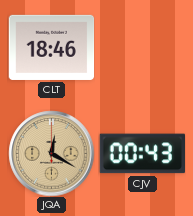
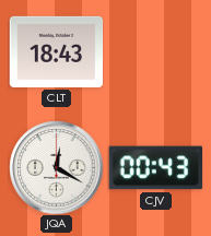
CLT: 18:46 -> 18:43 (56, 51)
JQA dial: champagne -> white (56, 167)
